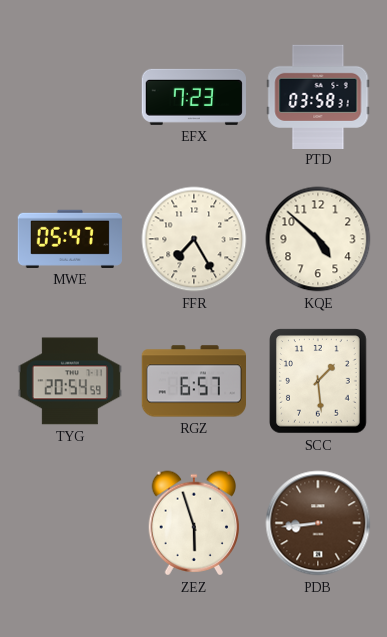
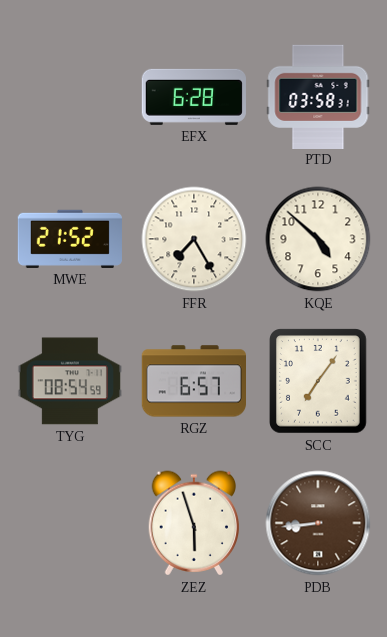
EFX: 7:23 -> 6:28 (194, 97)
MWE: 05:47 -> 21:52 (70, 239)
TYG: 20:54 -> 08:54 (70, 381)
SCC: 1:29 -> 7:06 (318, 381)
